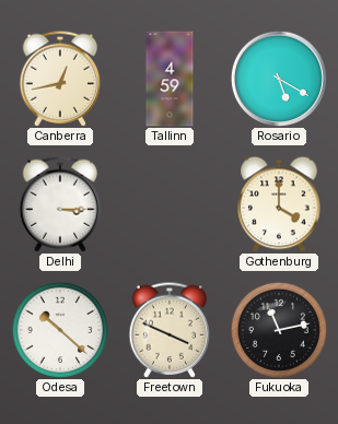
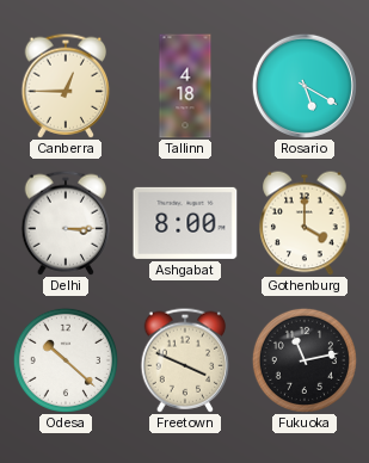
Canberra: 12:43 -> 12:45 (66, 86)
Tallinn: 4:59 -> 4:18 (185, 86)
Ashgabat: none -> 8:00 (185, 223)
